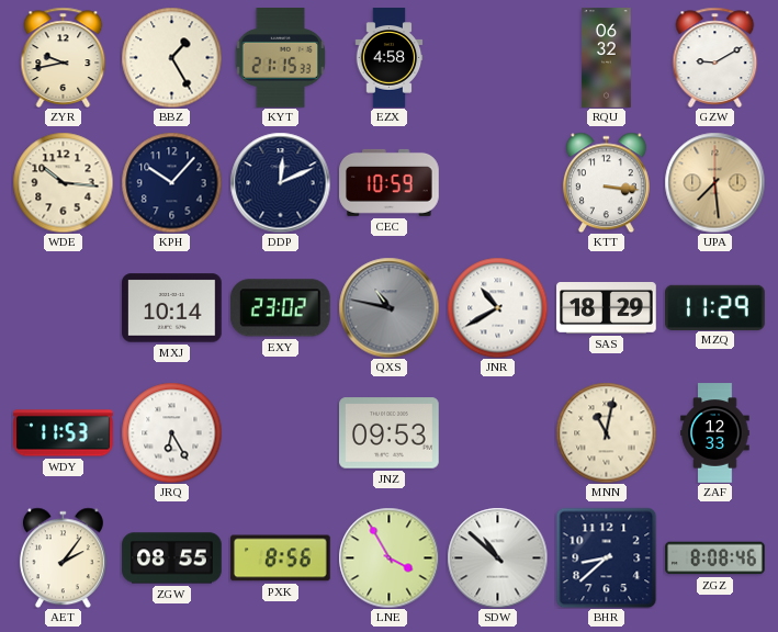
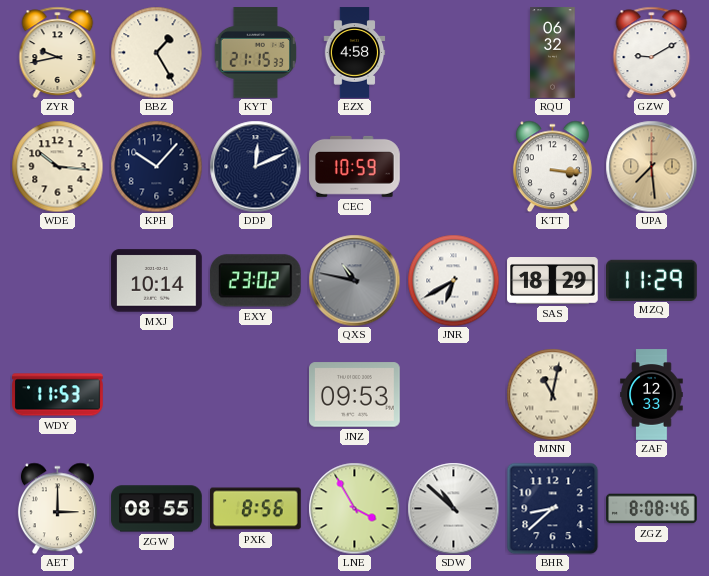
JNR: 10:40 -> 6:40 (453, 280)
JRQ: 6:25 -> none (171, 432)
AET: 2:06 -> 3:00 (57, 508)
